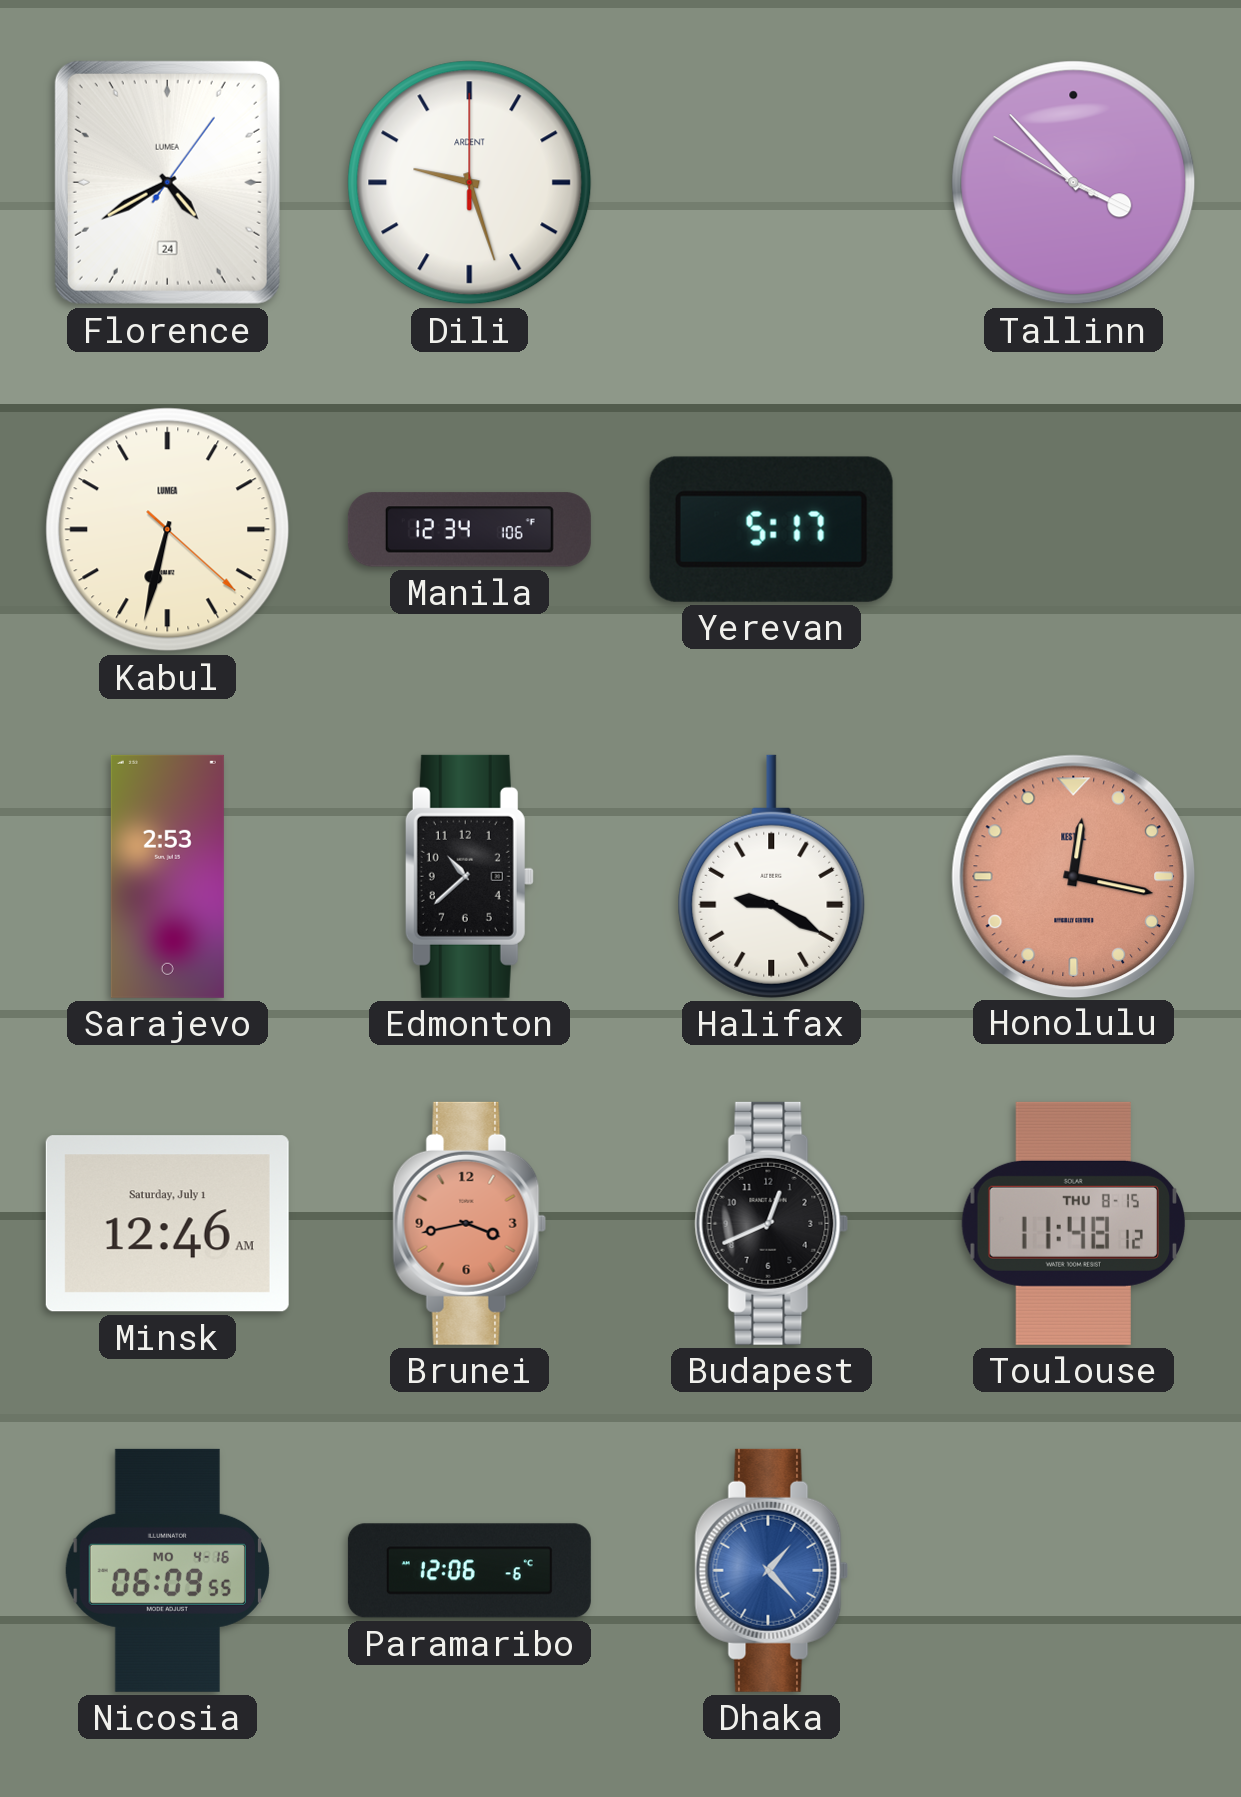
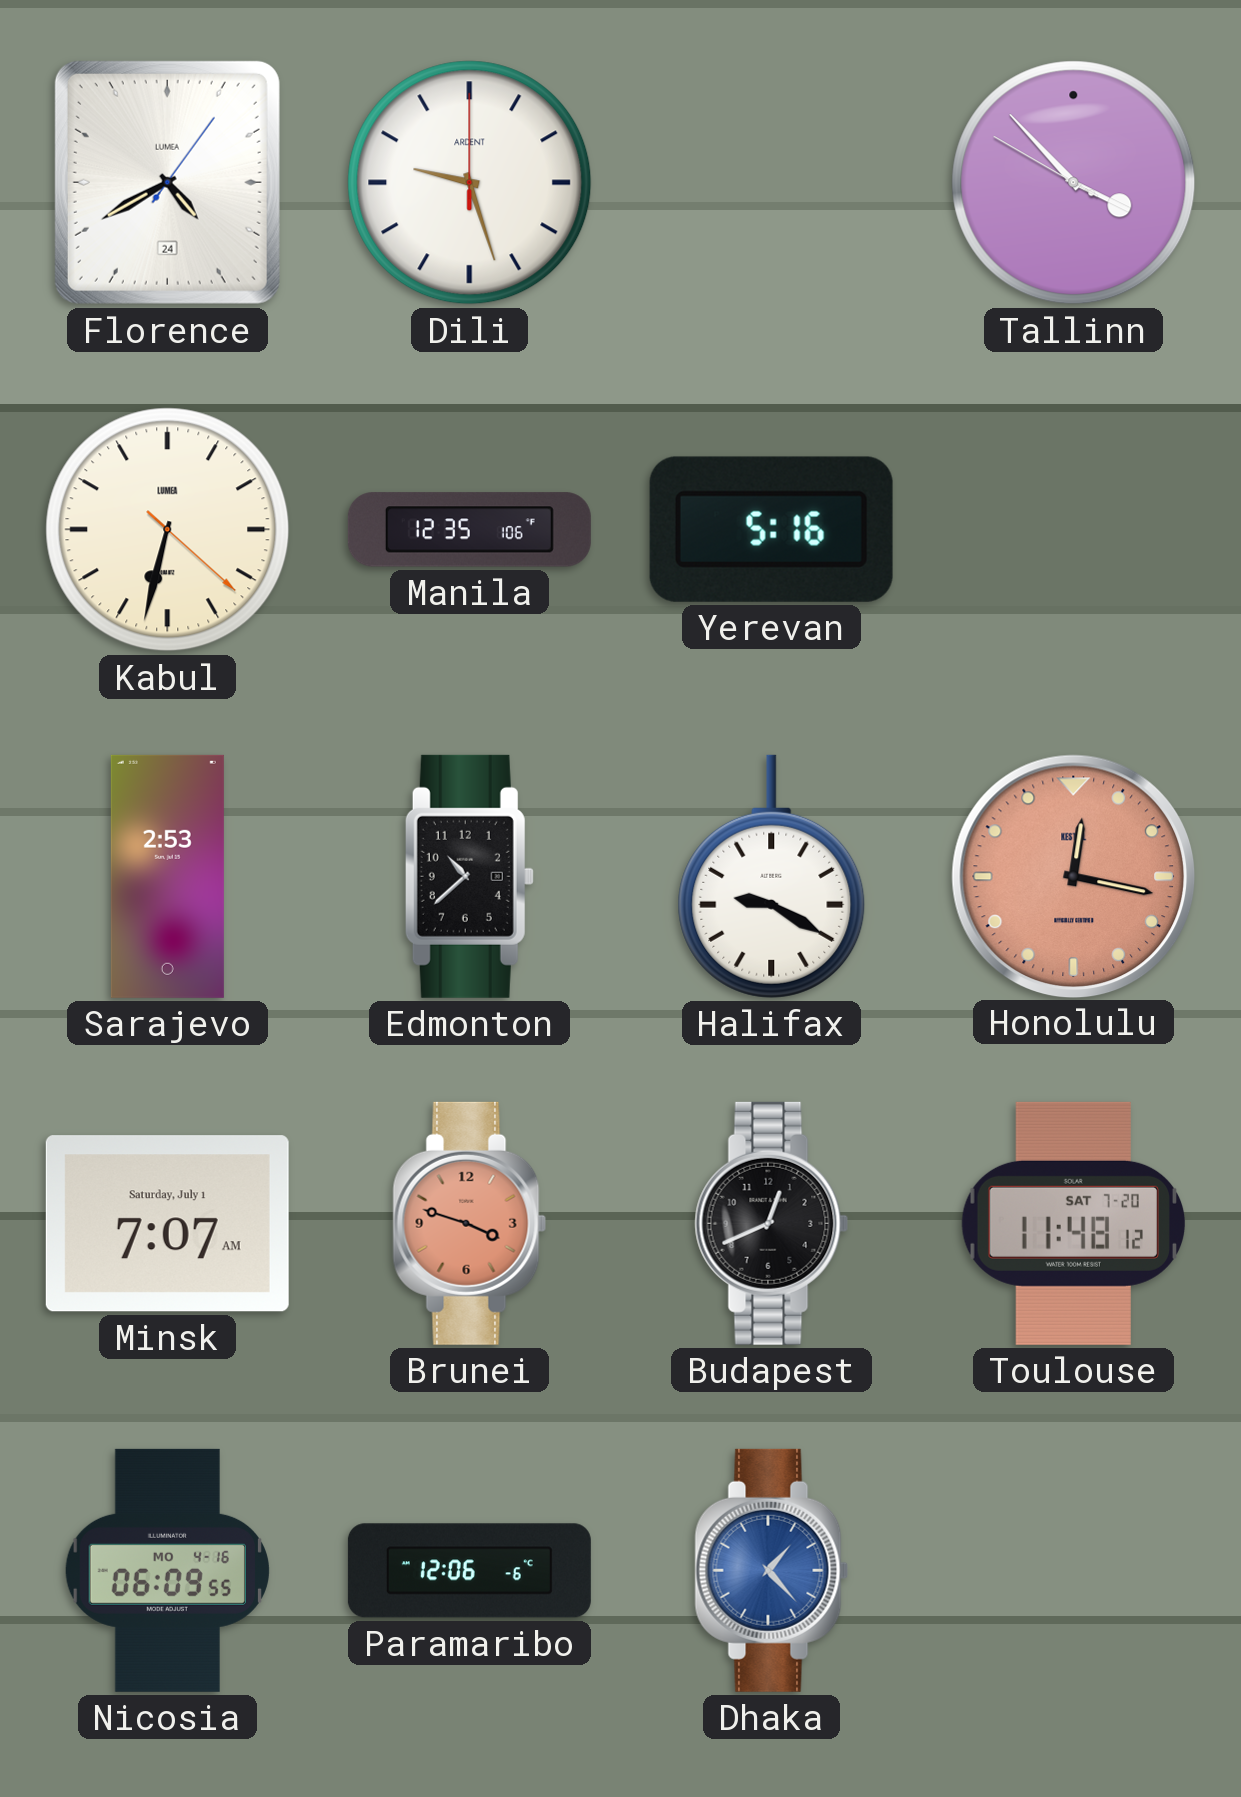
Manila: 12:34 -> 12:35 (469, 530)
Yerevan: 5:17 -> 5:16 (771, 529)
Minsk: 12:46 -> 7:07 (167, 1224)
Brunei: 3:43 -> 3:48 (470, 1223)
Toulouse date: THU 8-15 -> SAT 7-20 (1073, 1223)
